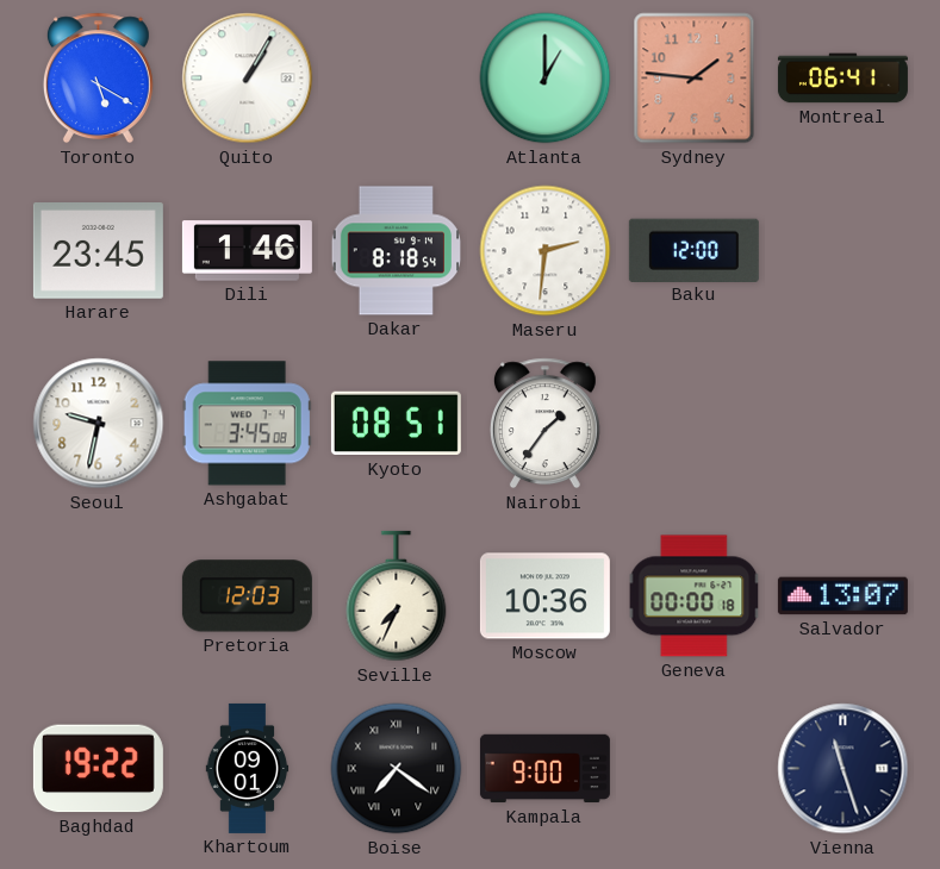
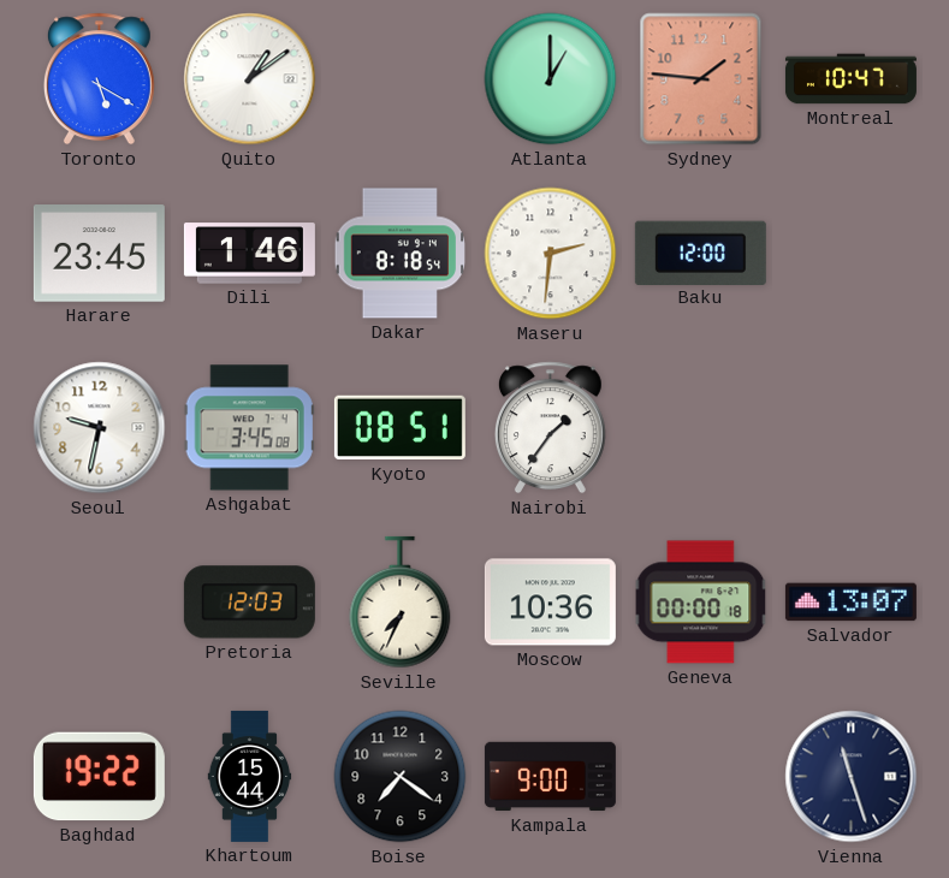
Quito: 1:05 -> 1:09 (250, 79)
Montreal: 06:41 -> 10:47 (850, 79)
Khartoum: 09:01 -> 15:44 (250, 776)
Boise numerals: Roman -> Arabic (401, 777)
